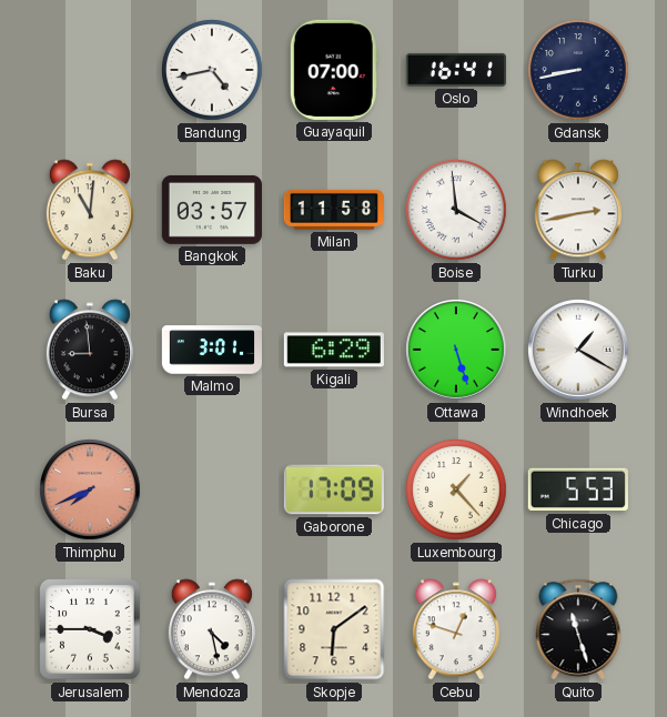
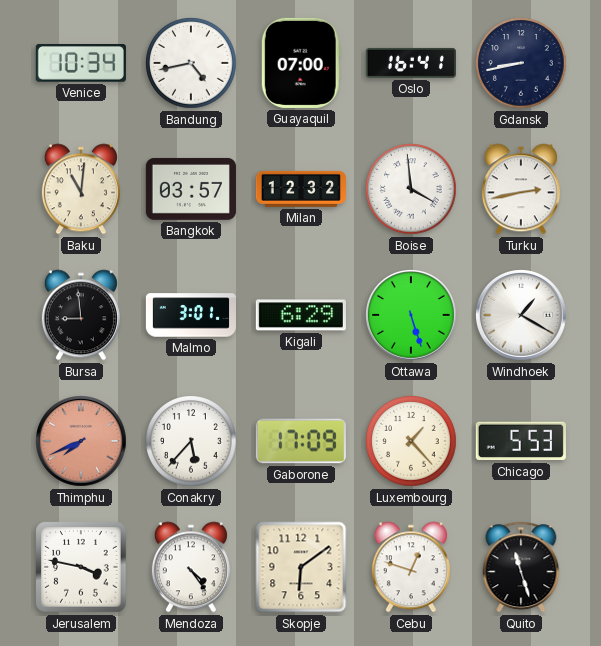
Venice: none -> 10:34 (81, 64)
Milan: 11:58 -> 12:32 (300, 189)
Conakry: none -> 5:37 (191, 441)
Jerusalem: 3:45 -> 3:47 (81, 567)
Mendoza: 4:28 -> 4:24 (191, 567)
